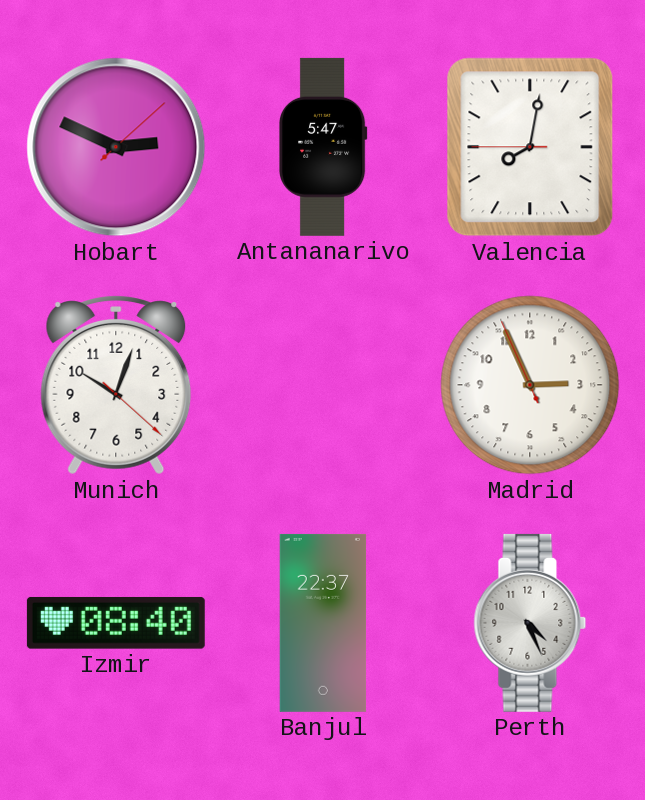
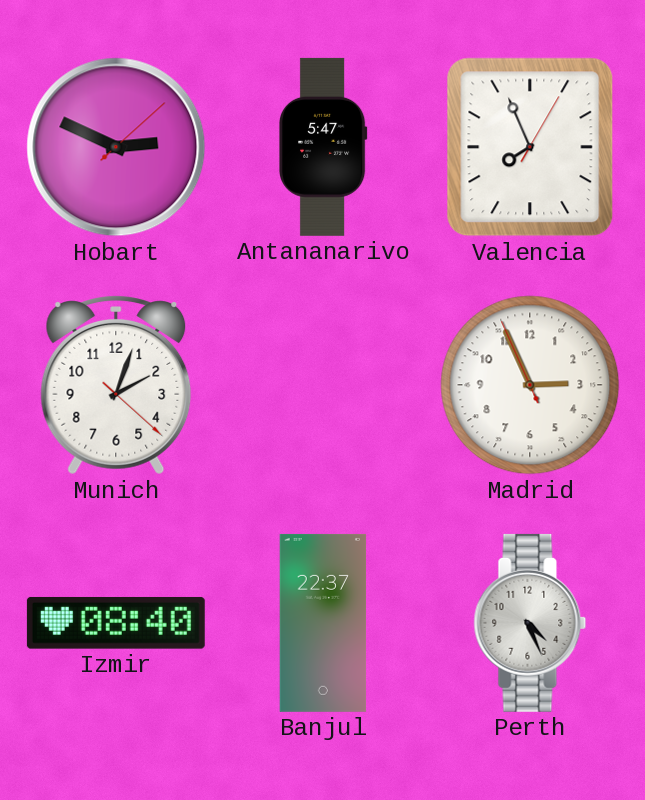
Valencia: 8:01 -> 7:56 (530, 147)
Munich: 10:03 -> 2:03 (116, 385)
